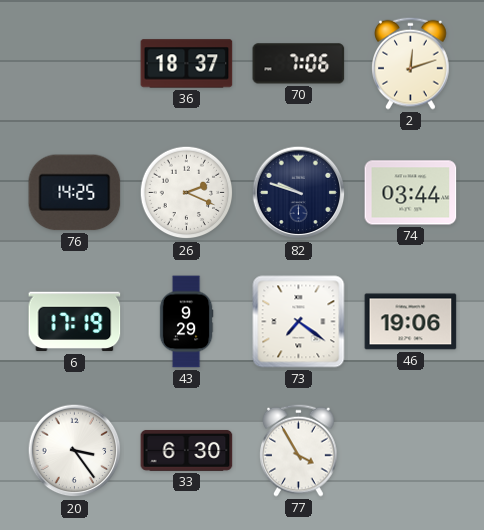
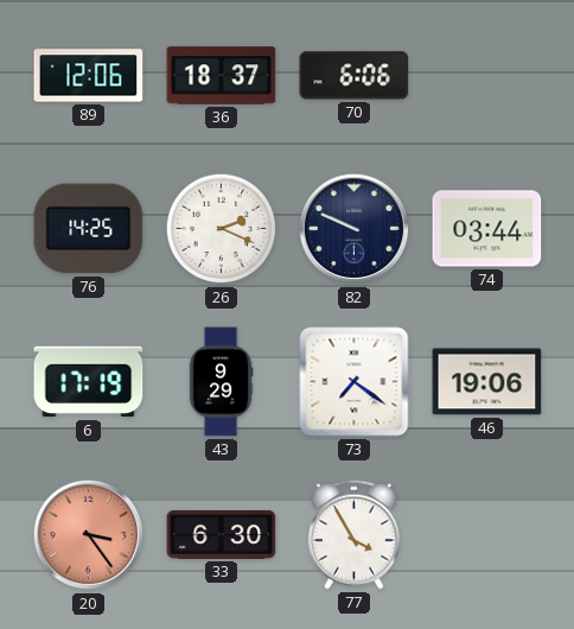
89: none -> 12:06 (89, 76)
70: 7:06 -> 6:06 (355, 76)
2: 12:12 -> none (411, 63)
82: 9:48 -> 9:49 (355, 229)
20 dial: white -> salmon (89, 535)
